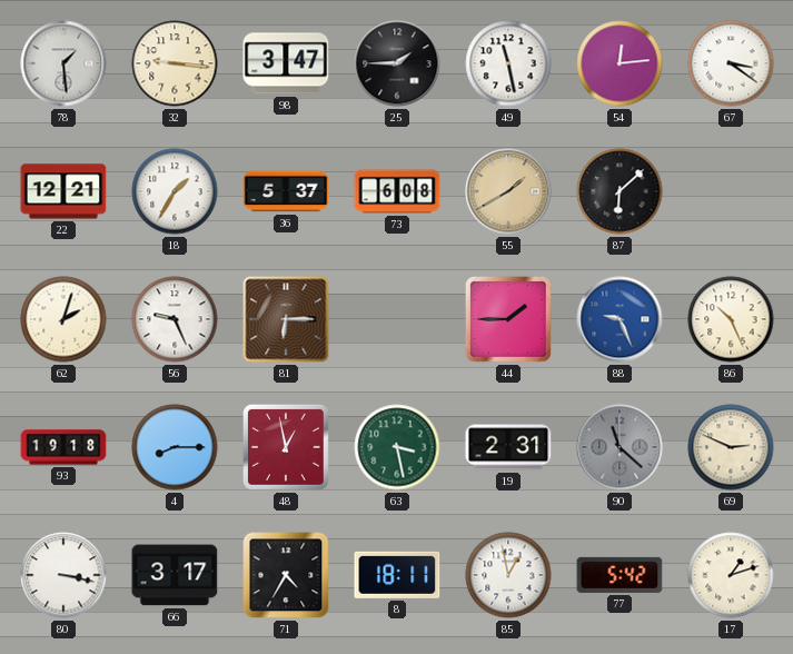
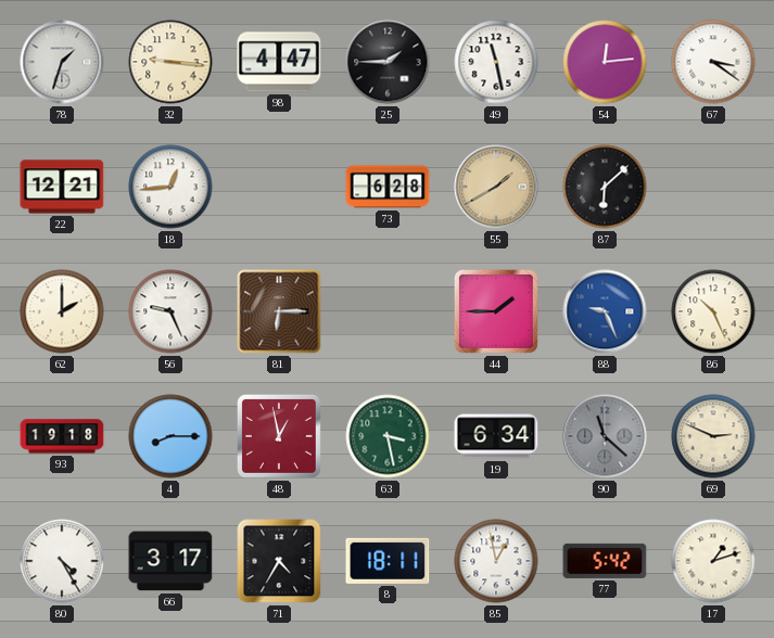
78: 1:29 -> 1:33 (62, 62)
98: 3:47 -> 4:47 (279, 62)
18: 1:35 -> 12:44 (170, 187)
36: 5:37 -> none (286, 191)
73: 6:08 -> 6:28 (388, 187)
62: 2:03 -> 2:00 (62, 311)
19: 2:31 -> 6:34 (496, 436)
80: 3:17 -> 4:25 (62, 561)
